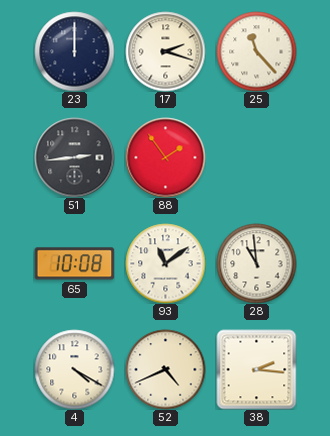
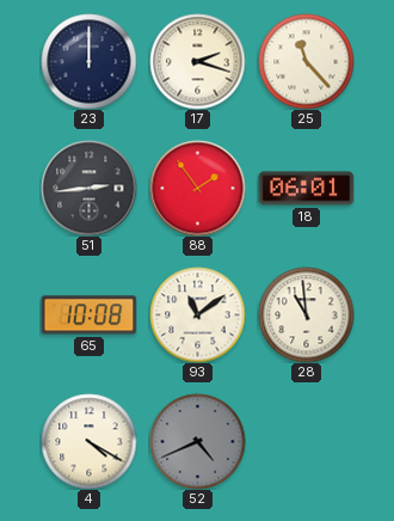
18: none -> 06:01 (306, 189)
52 dial: cream -> grey (197, 441)
38: 2:16 -> none (256, 369)
